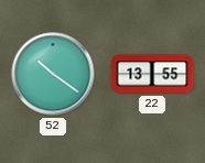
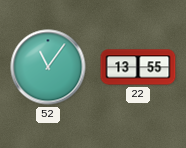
52: 10:21 -> 11:06 (48, 67)
